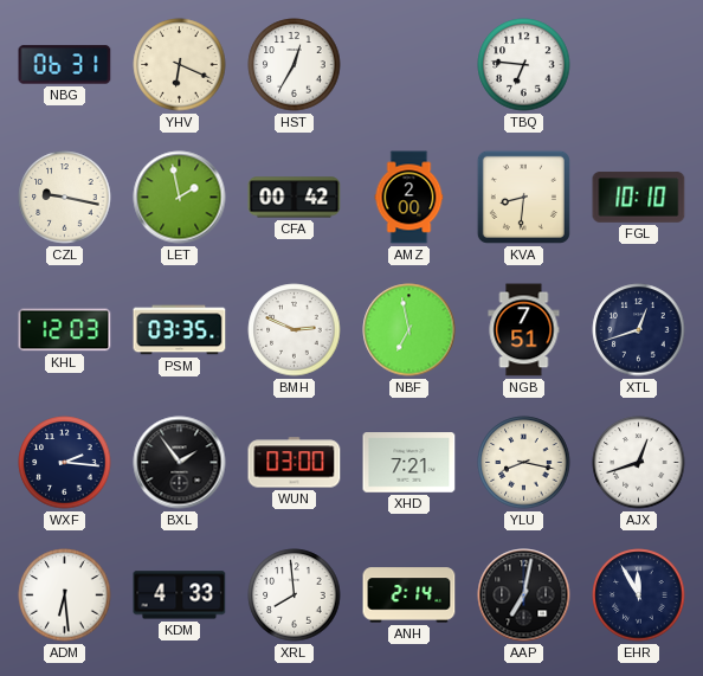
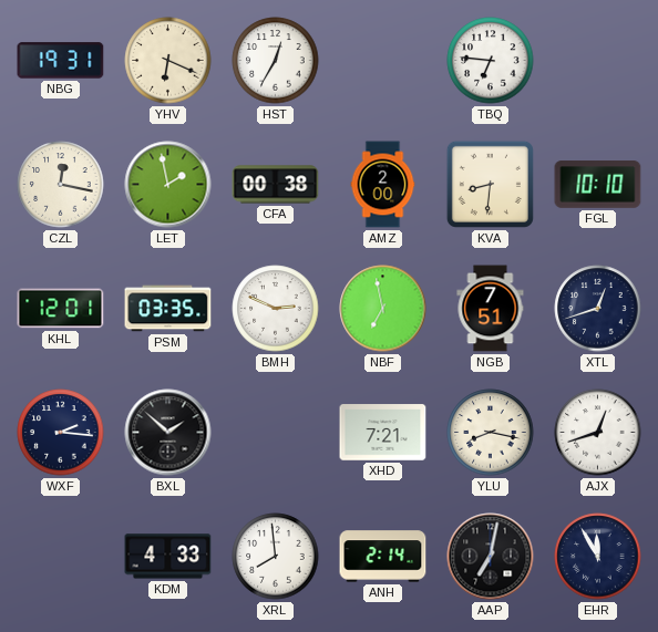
NBG: 06:31 -> 19:31 (61, 61)
CZL: 9:17 -> 12:17 (61, 185)
CFA: 00:42 -> 00:38 (276, 185)
KHL: 12:03 -> 12:01 (61, 309)
BXL: 1:54 -> 1:52 (168, 433)
WUN: 03:00 -> none (295, 463)
ADM: 6:29 -> none (65, 595)
